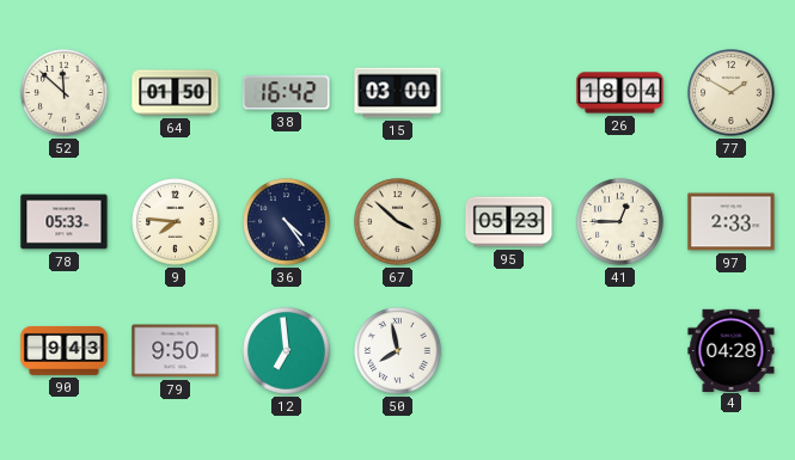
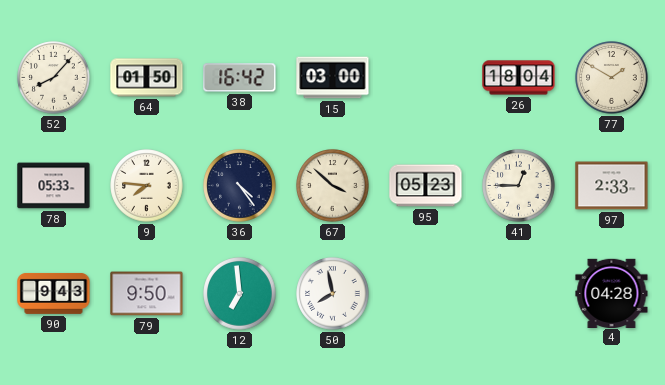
52: 11:52 -> 8:07 (54, 78)
